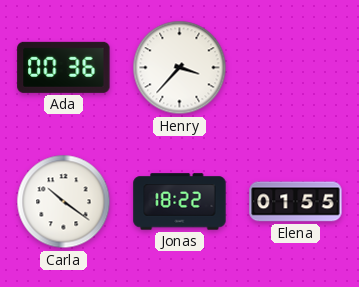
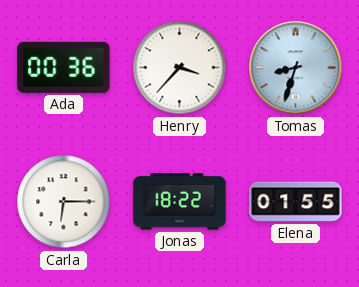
Tomas: none -> 8:33 (296, 68)
Carla: 10:21 -> 6:15 (64, 202)
